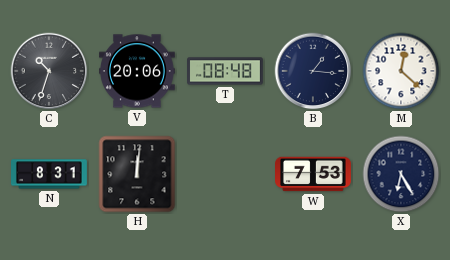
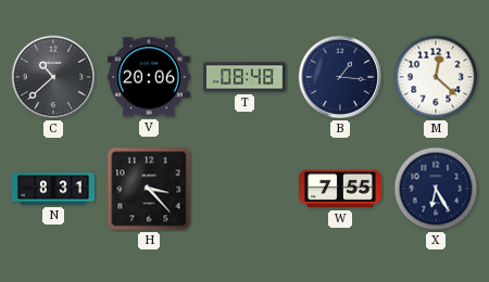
C: 10:33 -> 10:38 (53, 77)
H: 12:01 -> 3:23 (149, 189)
W: 7:53 -> 7:55 (341, 189)
